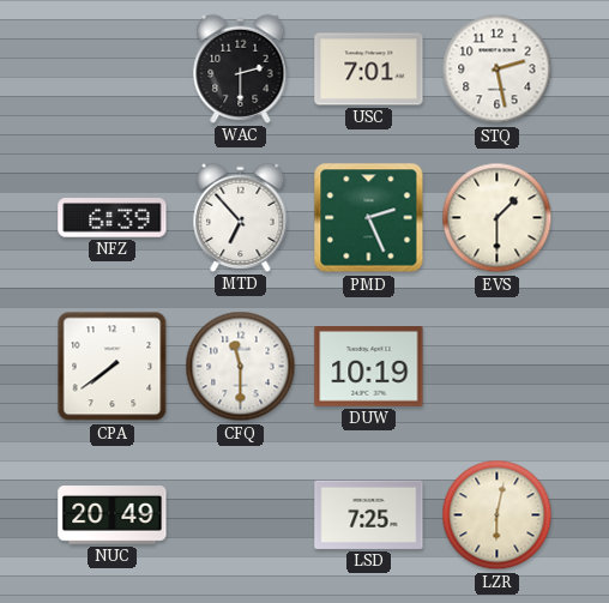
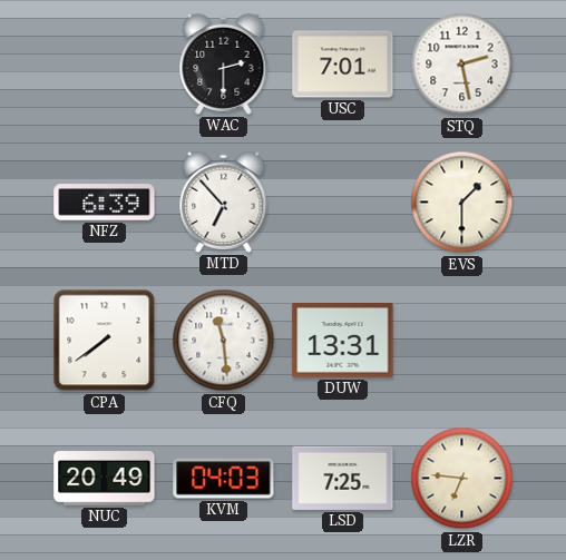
PMD: 2:26 -> none (369, 218)
CFQ: 11:30 -> 11:29 (224, 341)
DUW: 10:19 -> 13:31 (343, 341)
KVM: none -> 04:03 (224, 479)
LZR: 6:02 -> 6:46 (462, 479)
